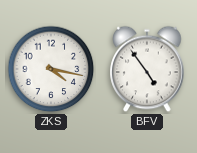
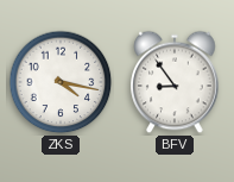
BFV: 4:54 -> 8:54 (175, 82)
